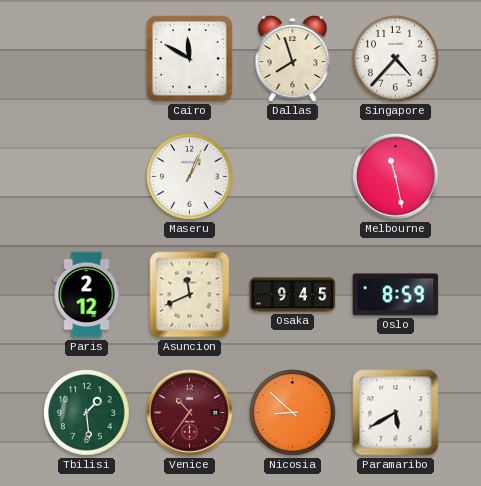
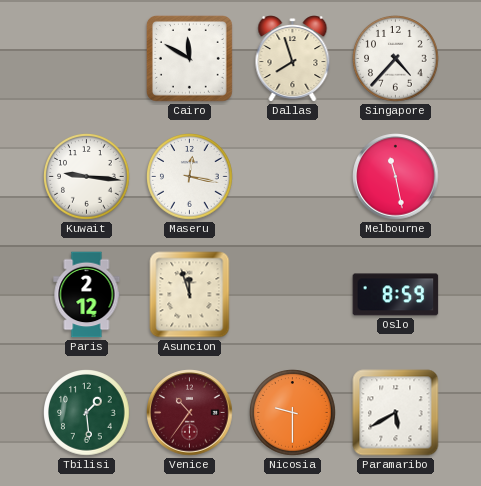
Kuwait: none -> 9:16 (87, 177)
Maseru: 1:04 -> 12:17 (190, 177)
Asuncion: 11:41 -> 11:57 (190, 295)
Osaka: 9:45 -> none (293, 295)
Nicosia: 8:52 -> 9:30 (293, 413)
